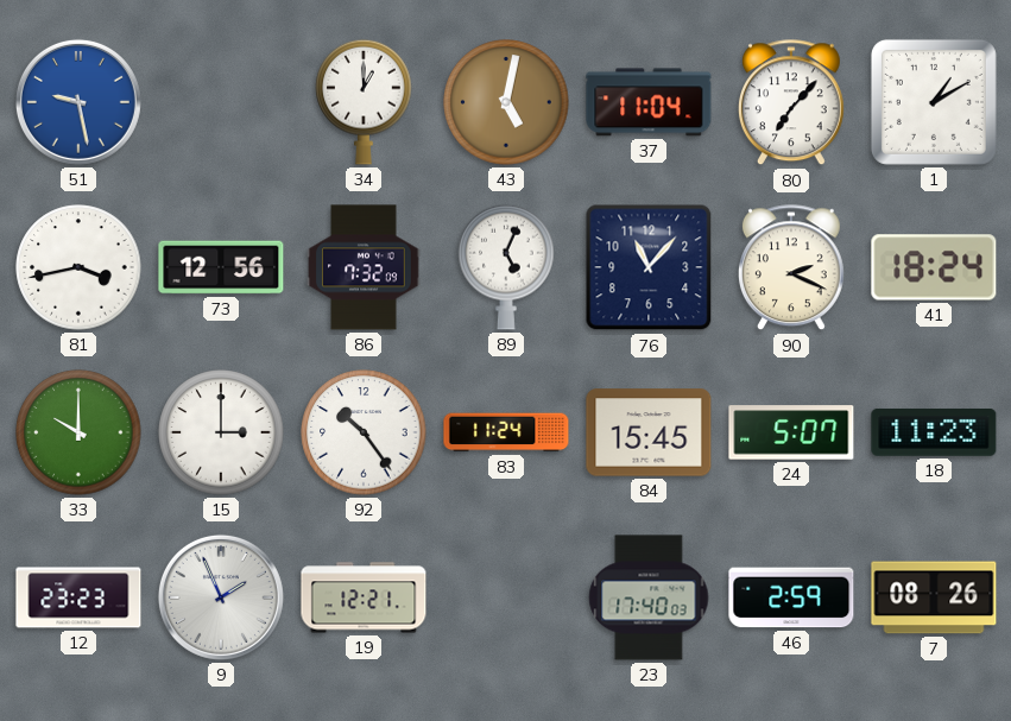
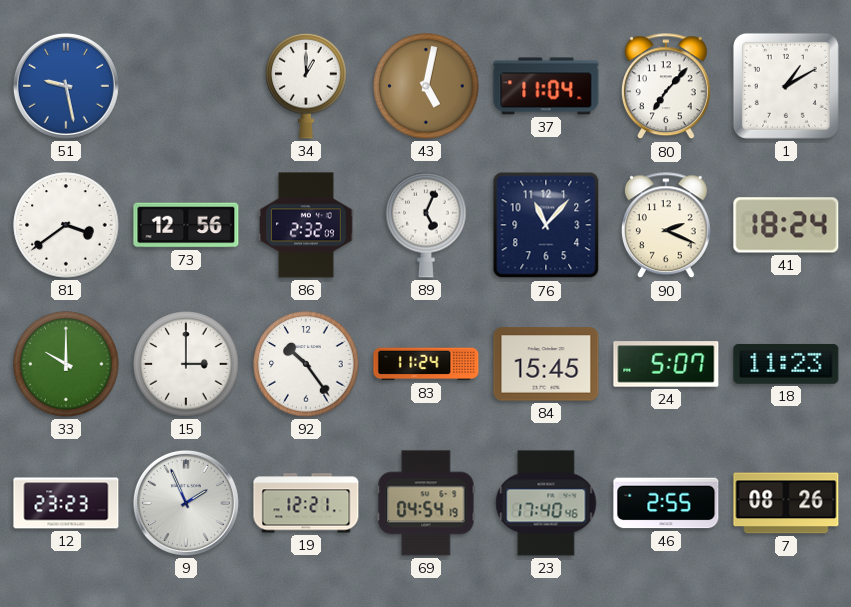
81: 3:43 -> 3:39 (66, 225)
86: 7:32 -> 2:32 (307, 225)
69: none -> 04:54 (426, 503)
23: 17:40:03 -> 17:40:46 (546, 503)
46: 2:59 -> 2:55 (666, 503)
